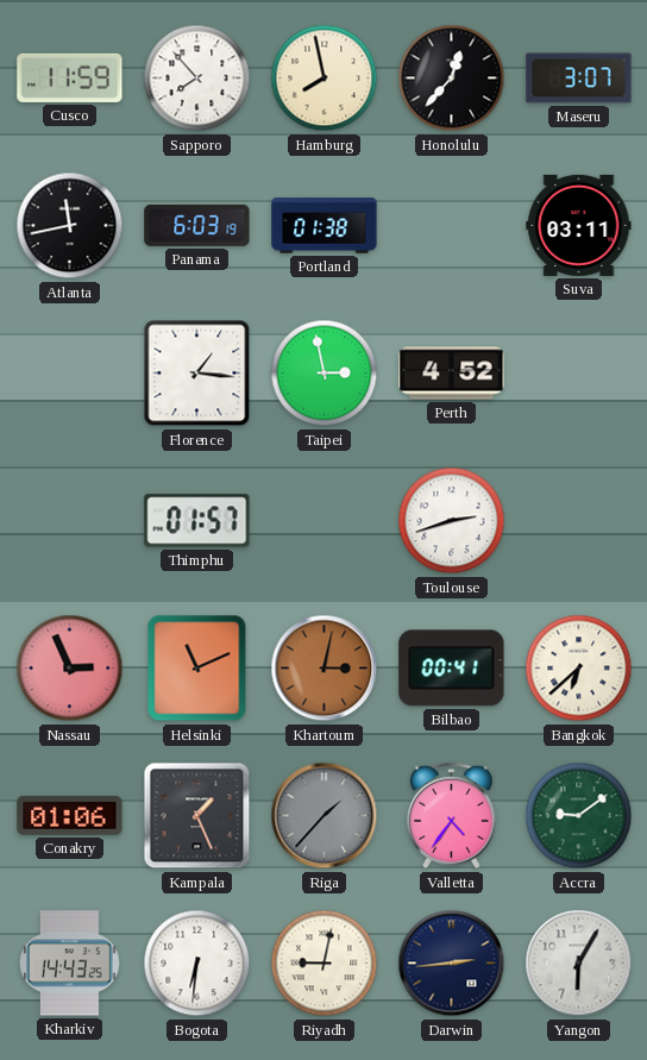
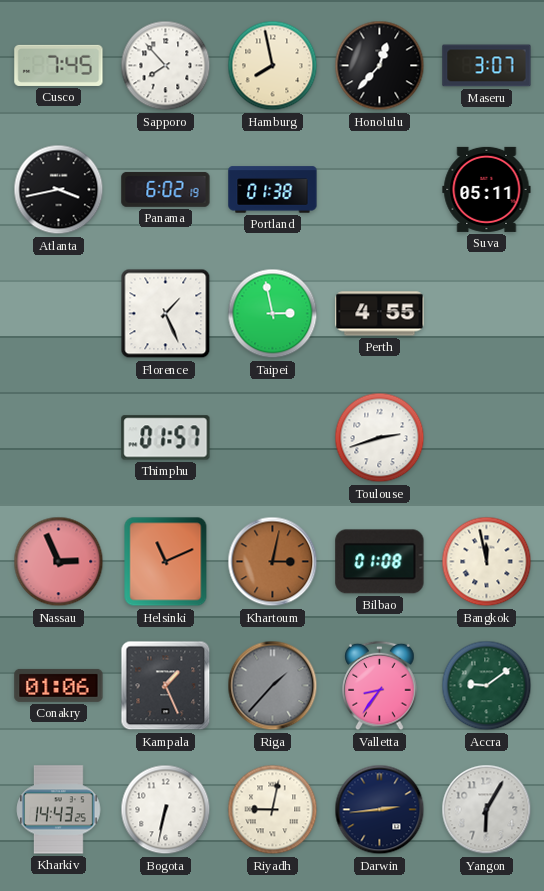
Cusco: 11:59 -> 7:45 (59, 65)
Atlanta: 11:43 -> 3:43 (59, 190)
Panama: 6:03 -> 6:02 (166, 189)
Suva: 03:11 -> 05:11 (487, 189)
Florence: 1:16 -> 1:26 (166, 314)
Perth: 4:52 -> 4:55 (380, 314)
Bilbao: 00:41 -> 01:08 (380, 562)
Bangkok: 6:38 -> 11:58 (487, 562)
Valletta: 4:36 -> 8:36 (380, 686)
Bogota: 6:31 -> 6:32 (166, 810)
